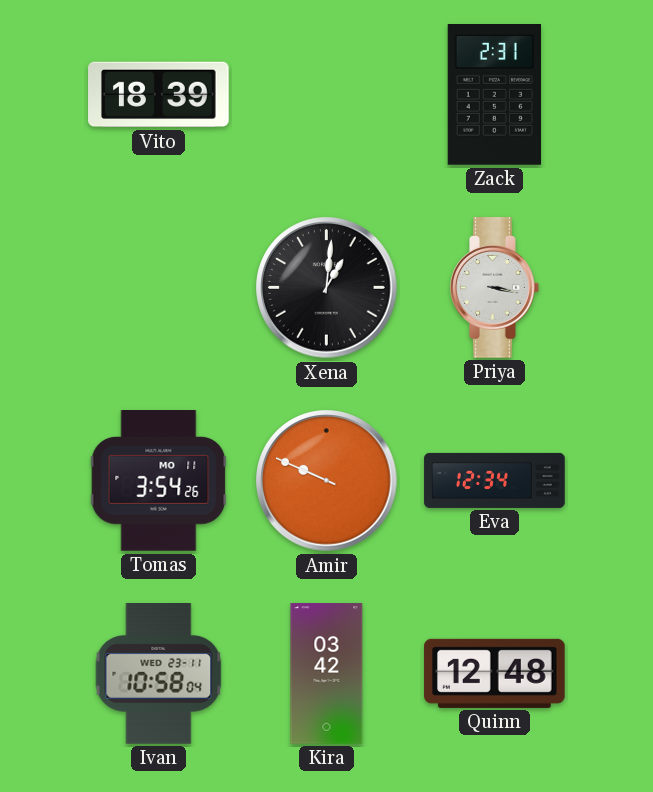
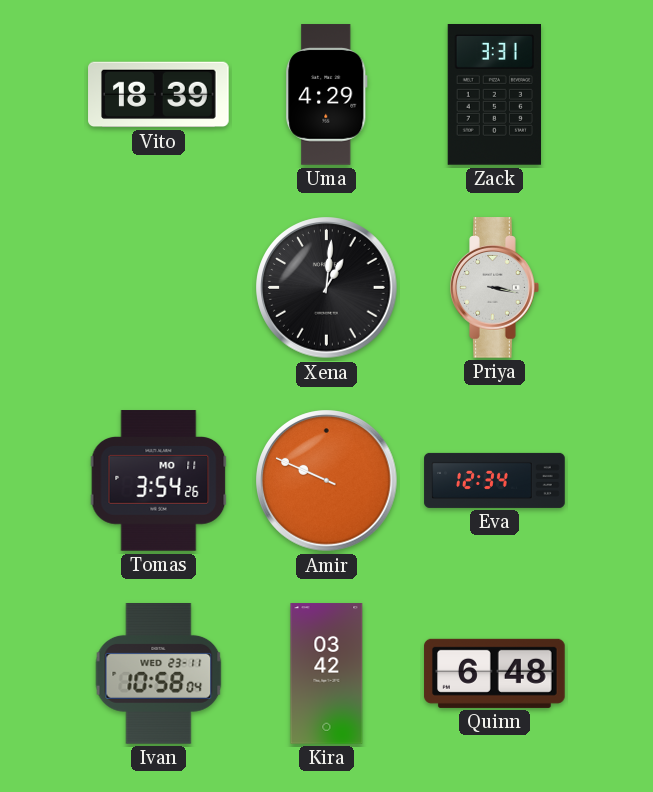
Uma: none -> 4:29 (327, 95)
Zack: 2:31 -> 3:31 (494, 95)
Quinn: 12:48 -> 6:48 (495, 673)
